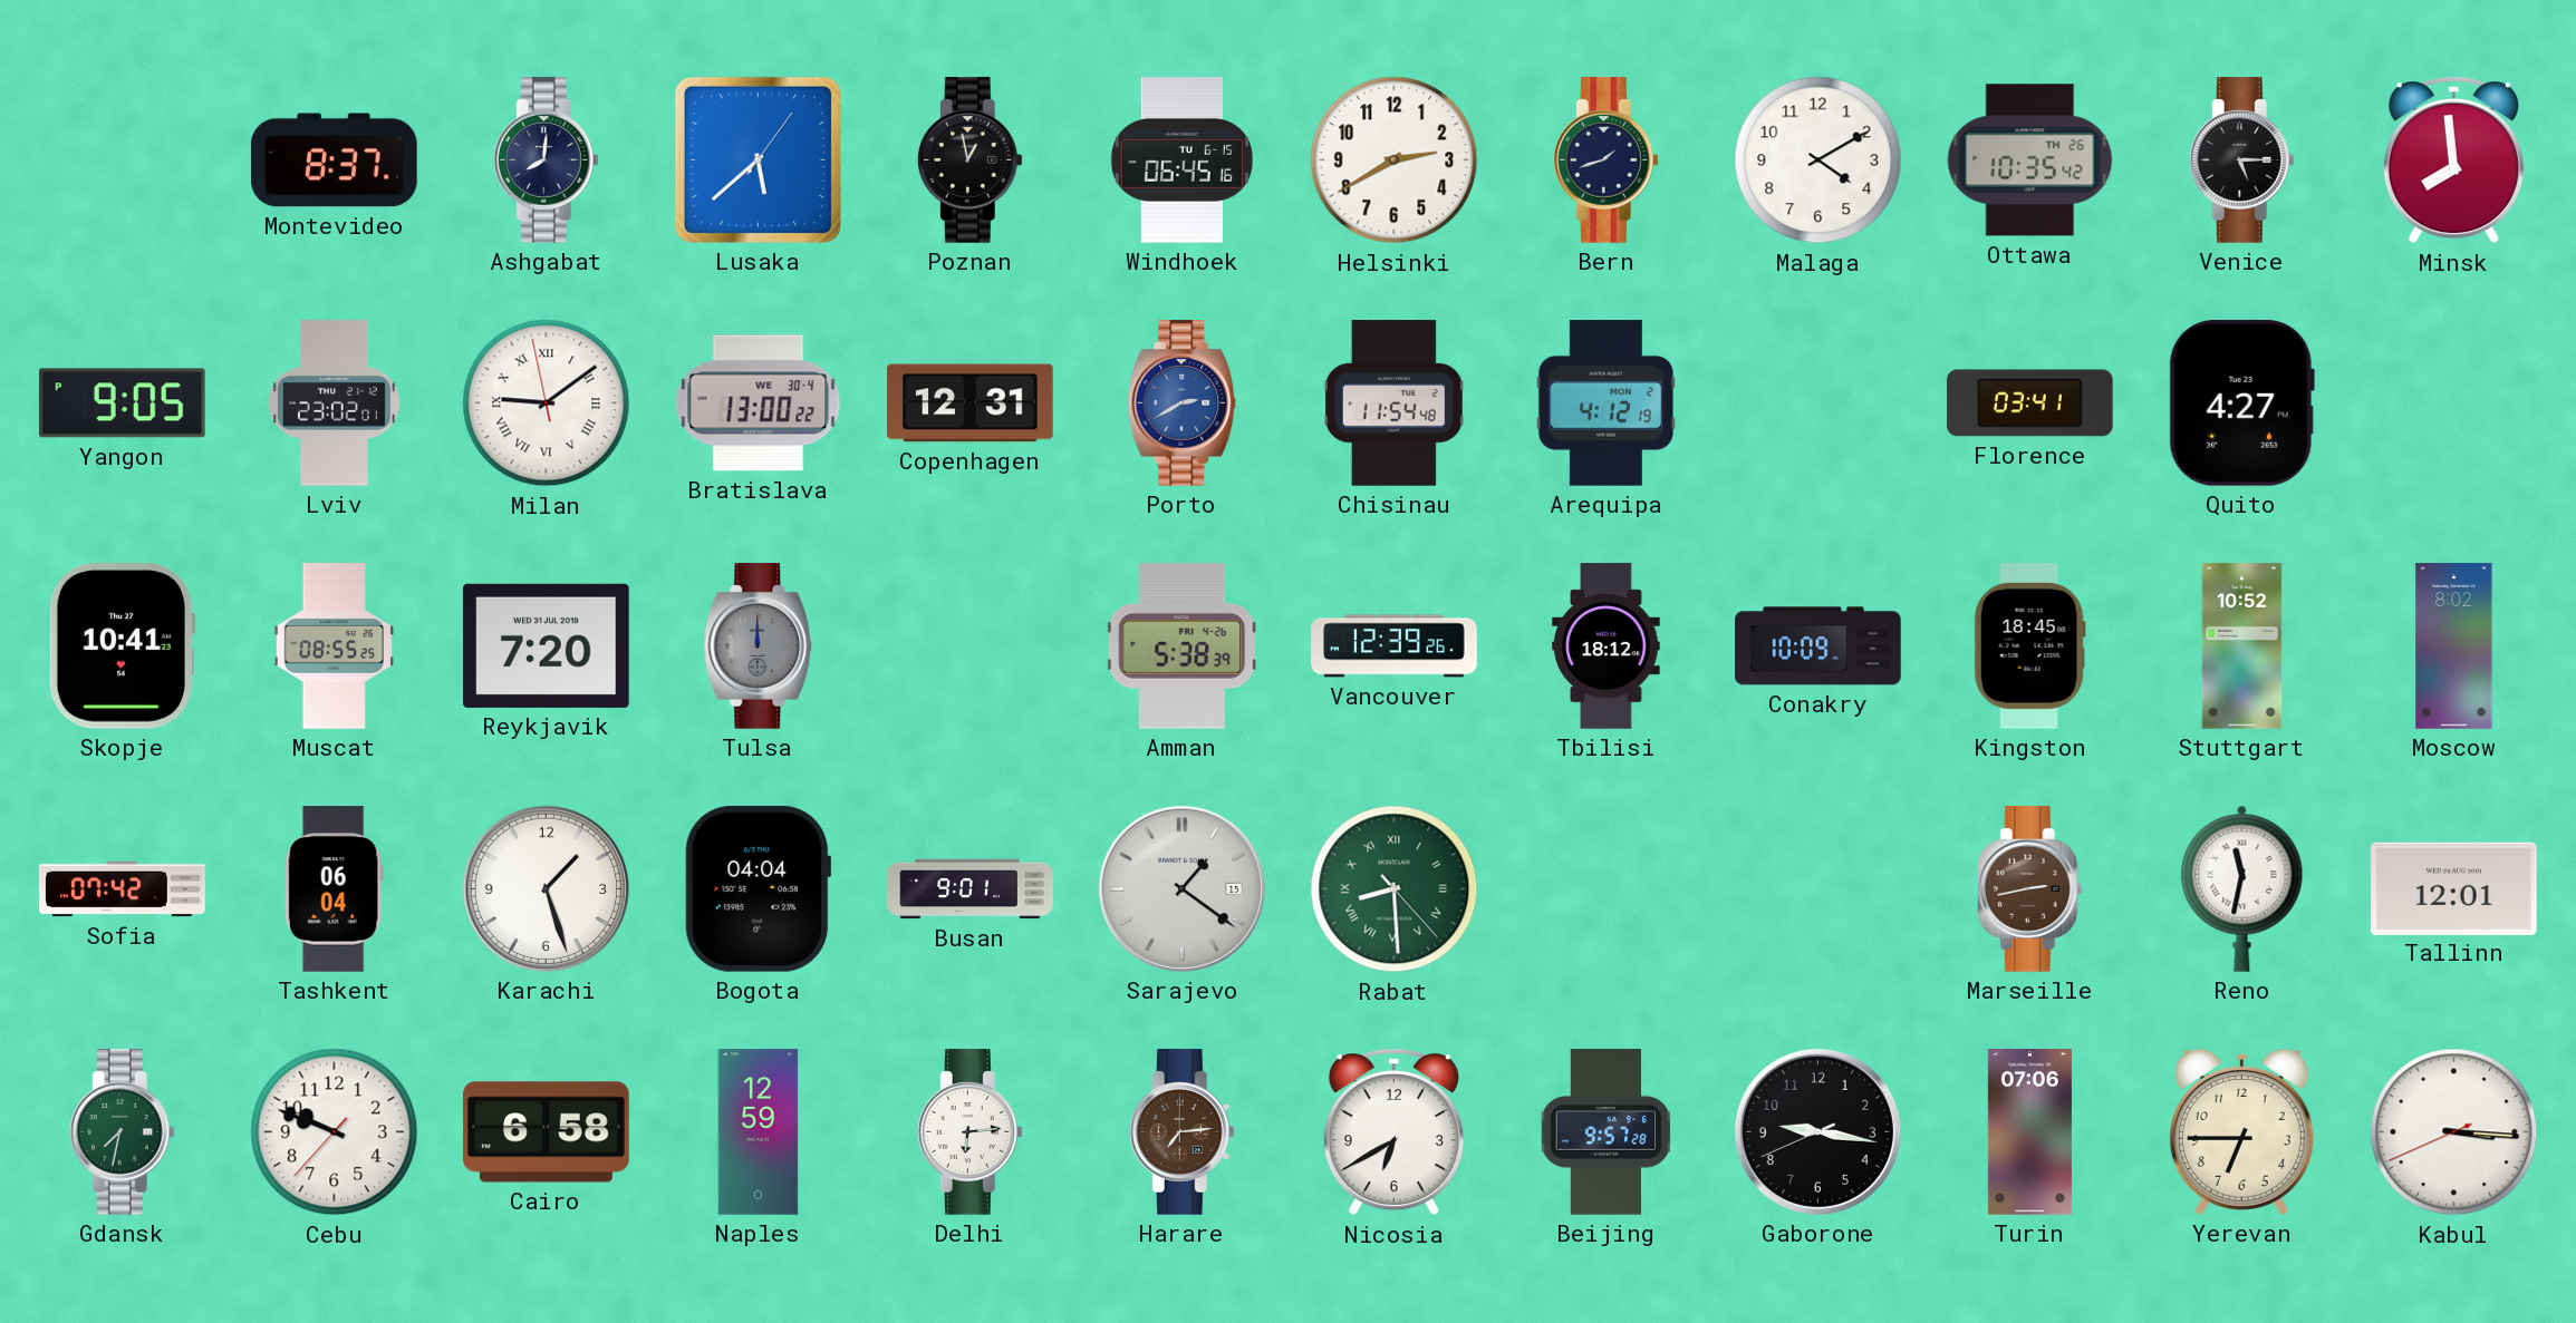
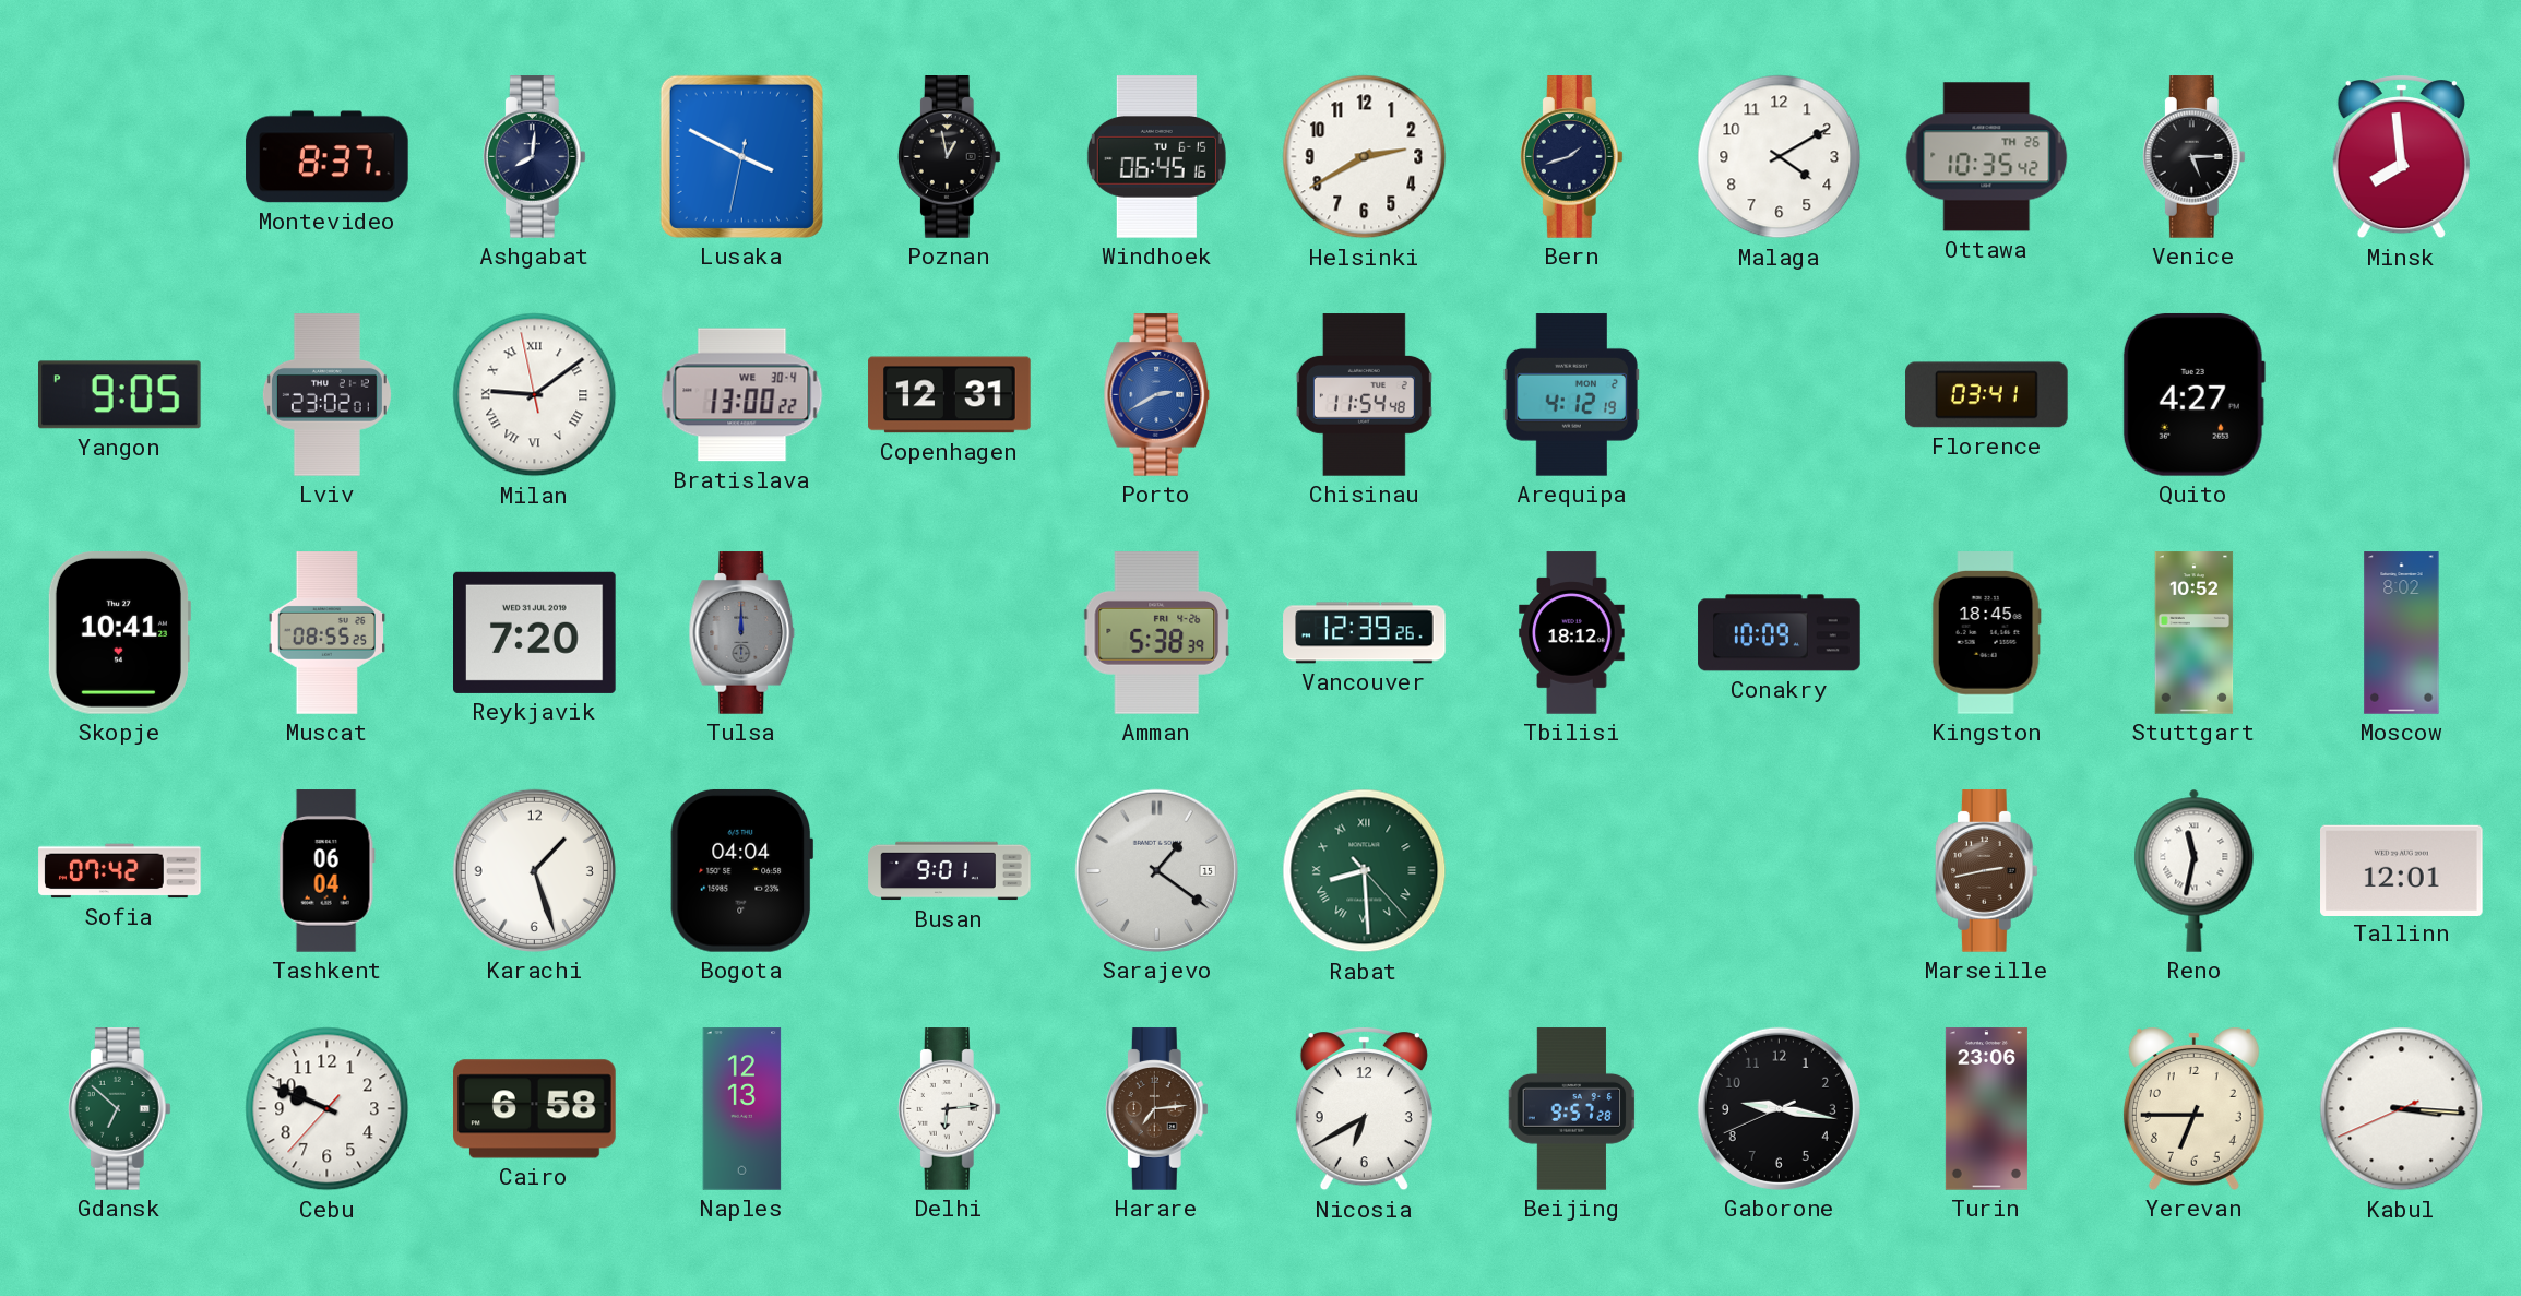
Lusaka: 5:38 -> 3:49 (741, 156)
Gdansk: 7:32 -> 6:52 (119, 1109)
Naples: 12:59 -> 12:13 (742, 1109)
Turin: 07:06 -> 23:06 (1986, 1109)
